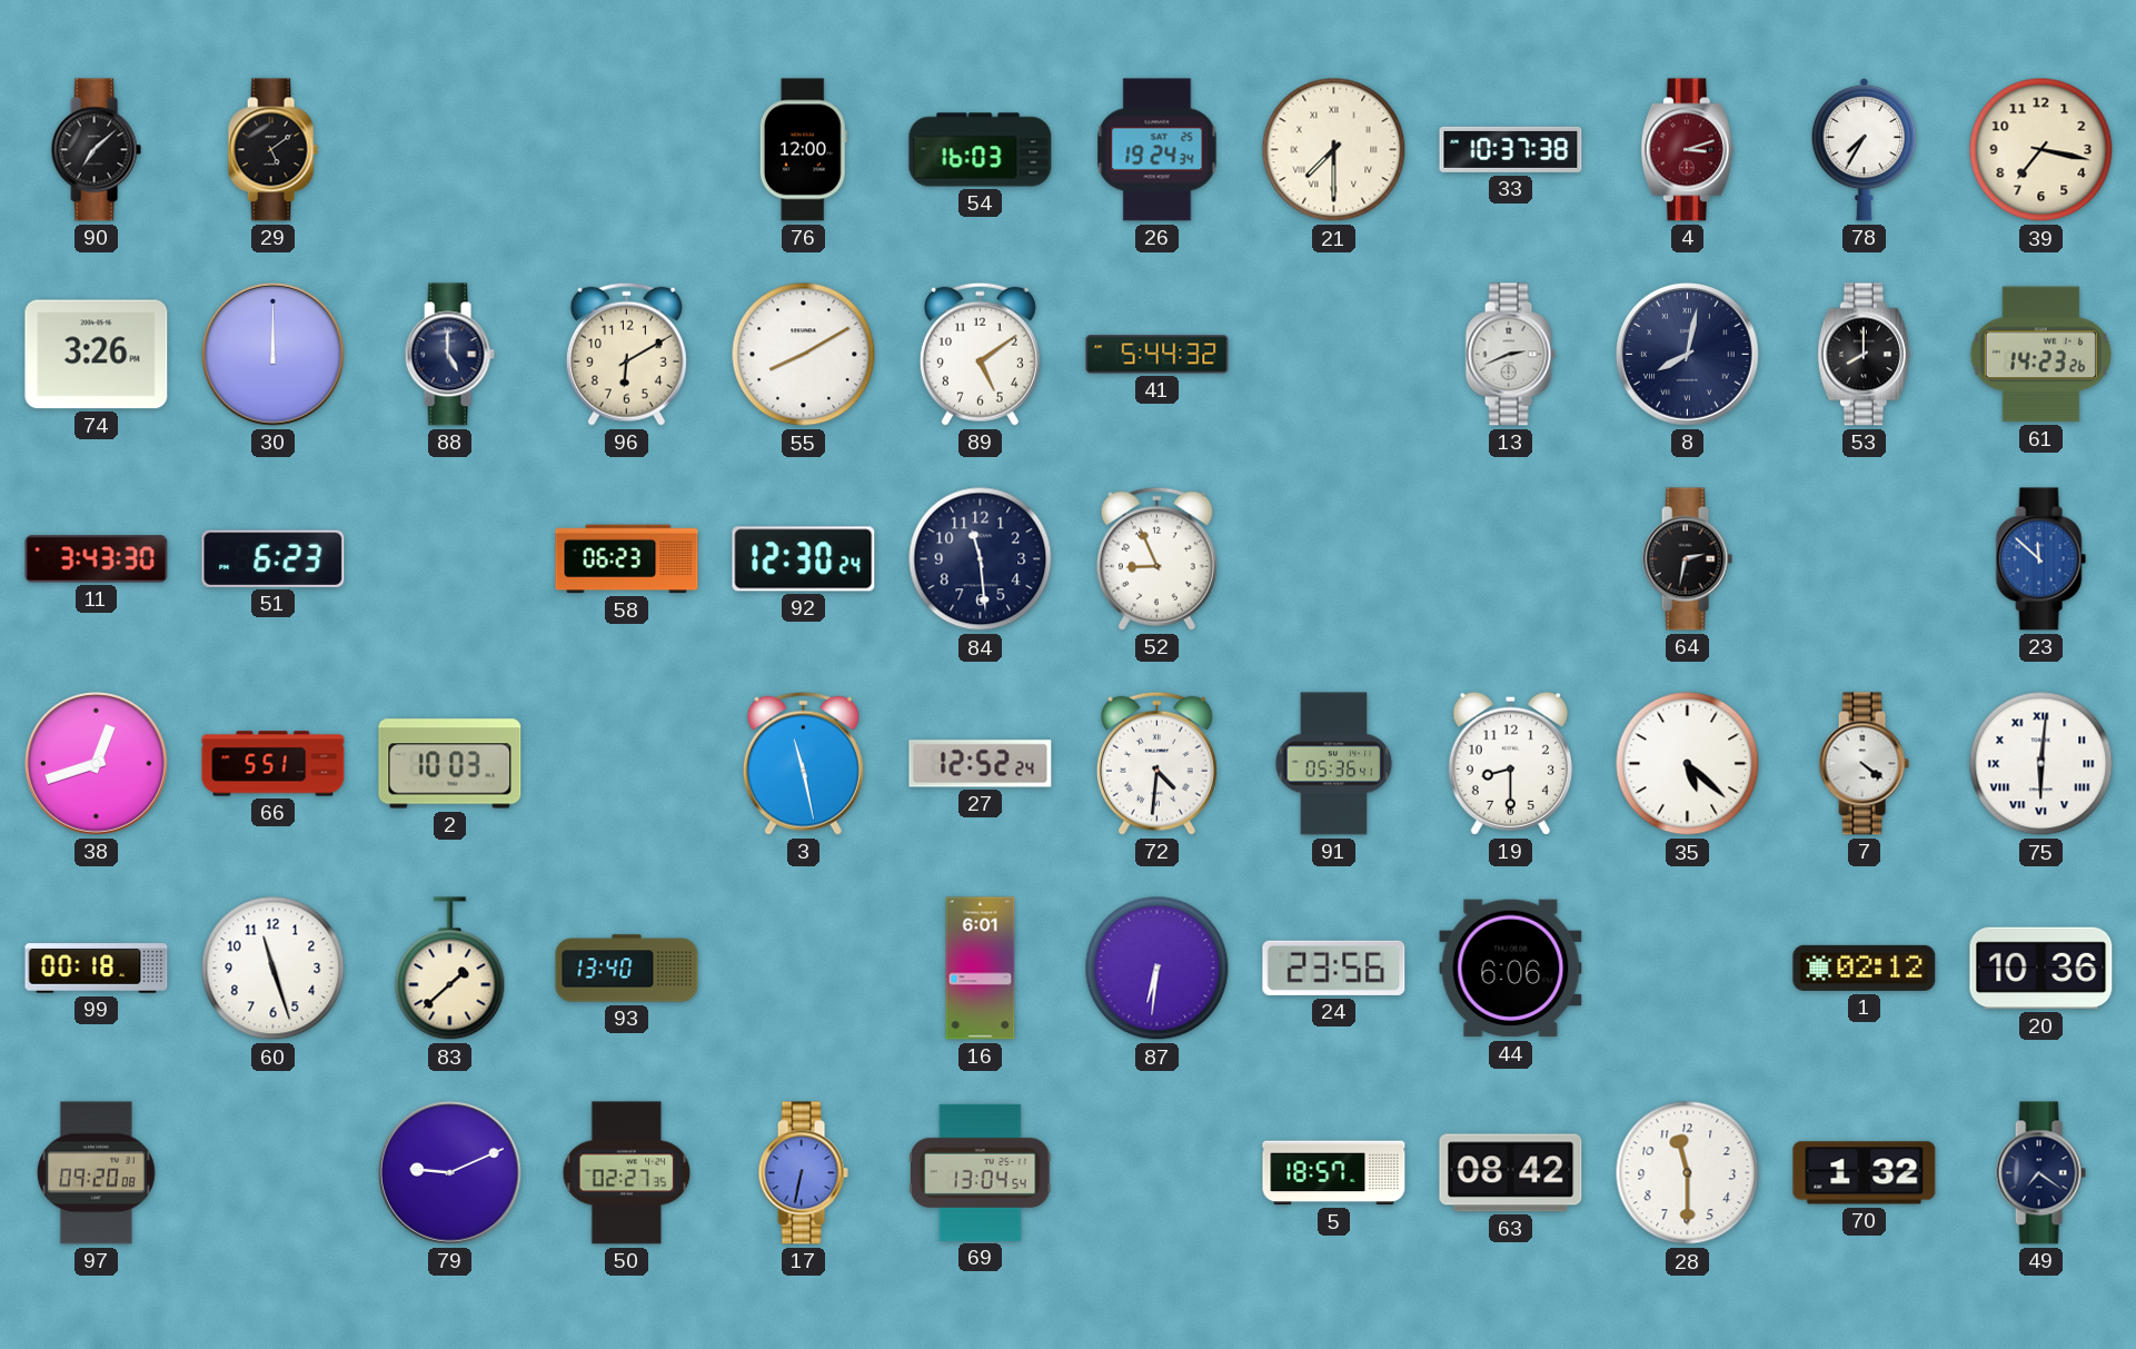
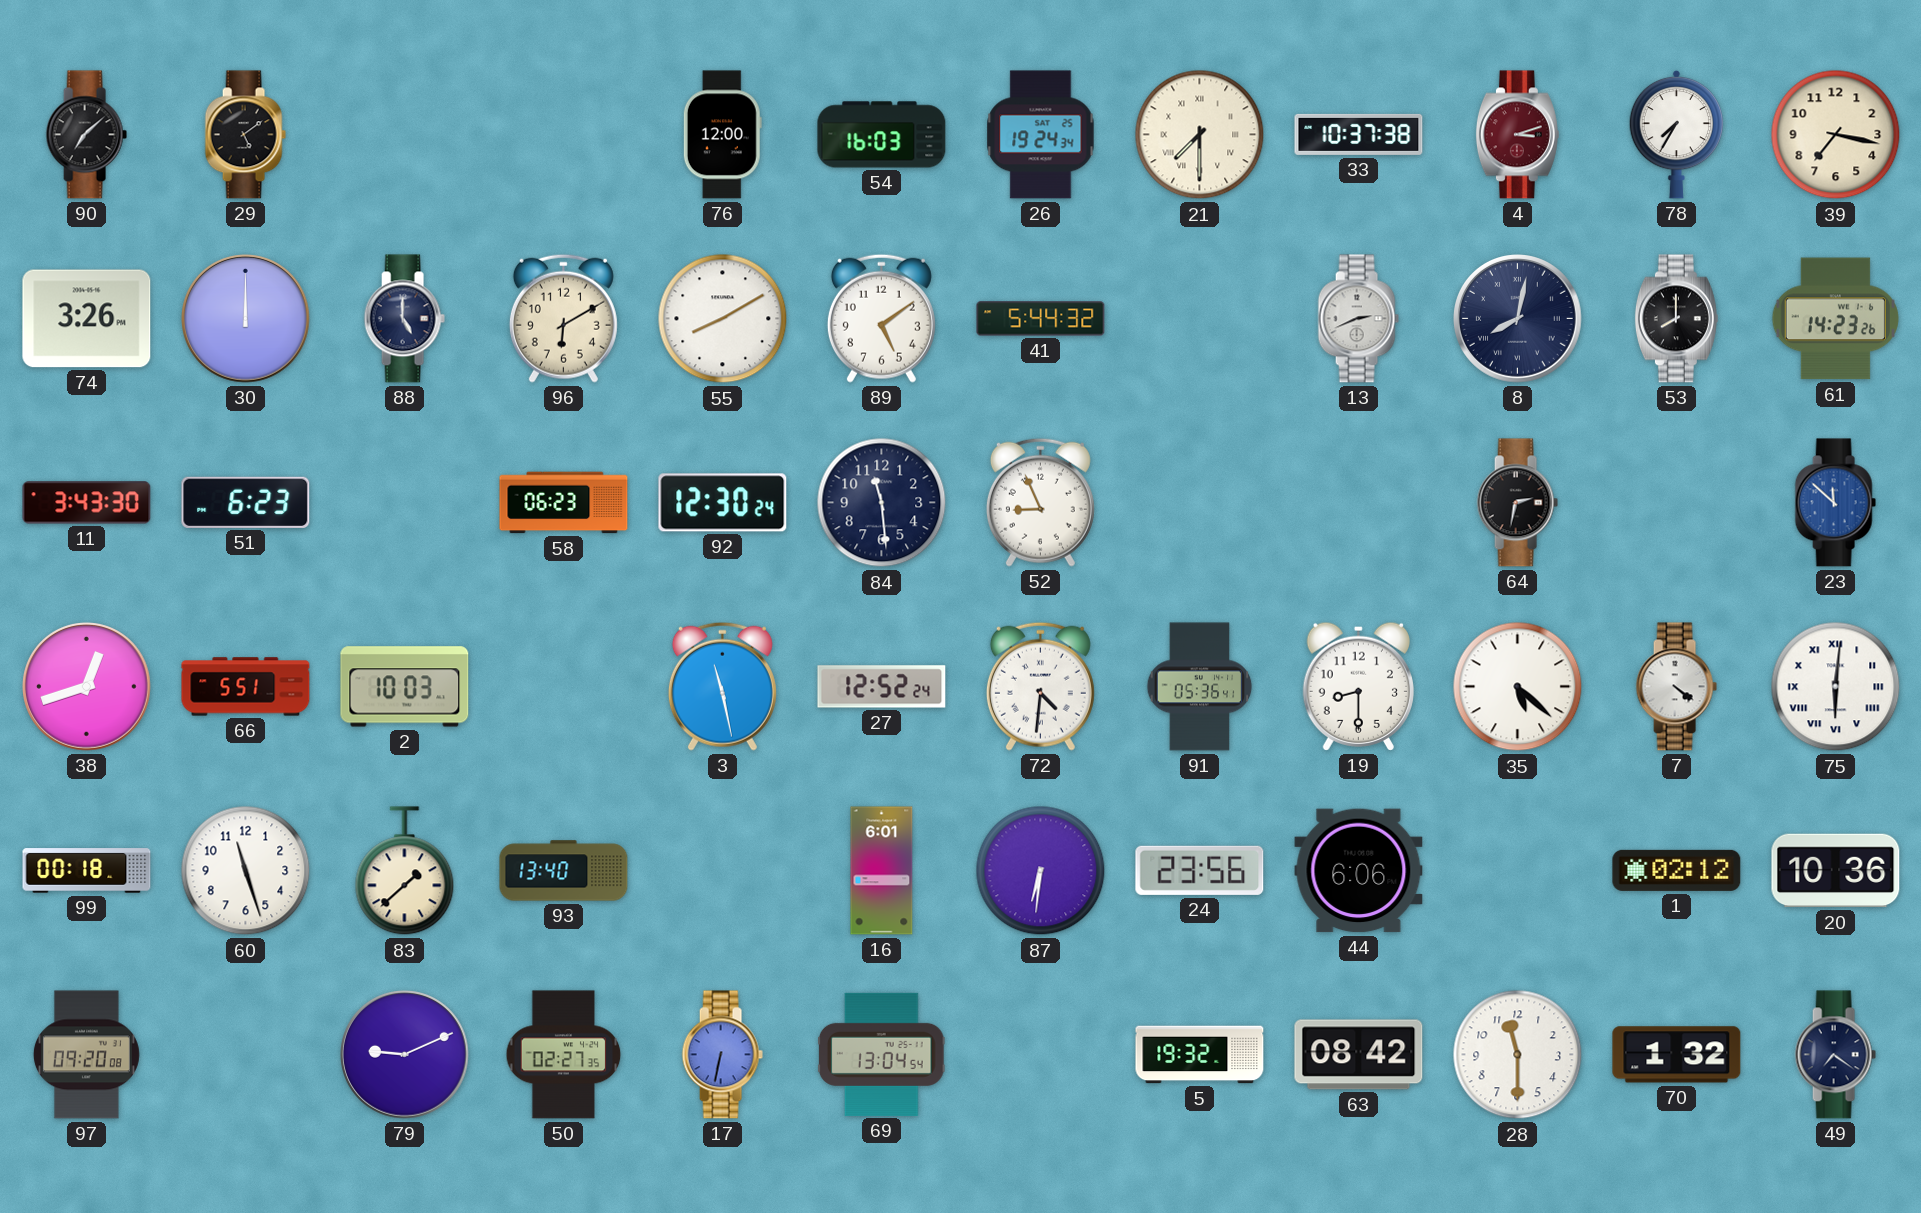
5: 18:57 -> 19:32 (1200, 1055)
